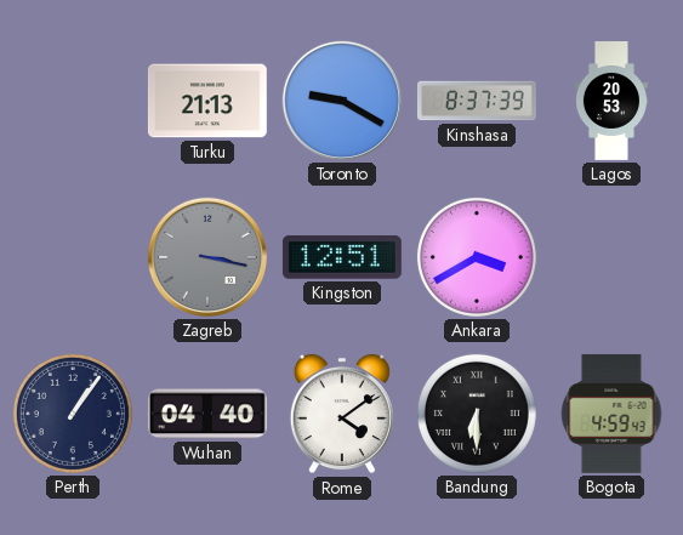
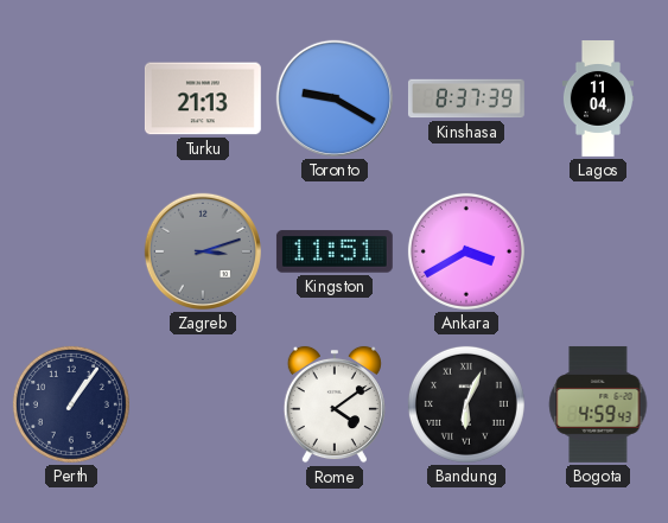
Lagos: 20:53 -> 11:04 (598, 100)
Zagreb: 3:17 -> 3:12 (203, 251)
Kingston: 12:51 -> 11:51 (335, 251)
Wuhan: 04:40 -> none (207, 414)
Bandung: 6:30 -> 6:04 (466, 404)
